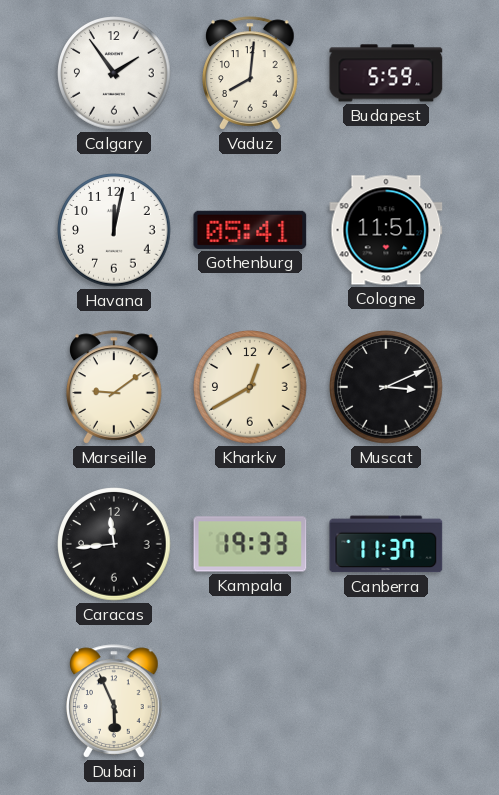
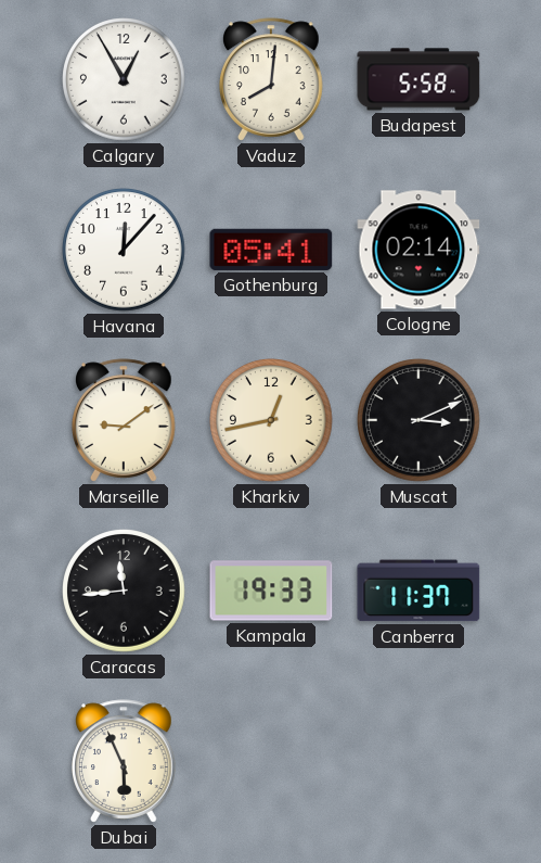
Calgary: 1:54 -> 12:55 (124, 79)
Budapest: 5:59 -> 5:58 (418, 79)
Havana: 12:02 -> 12:07 (124, 250)
Cologne: 11:51 -> 02:14 (418, 250)
Kharkiv: 12:40 -> 12:43 (271, 420)
